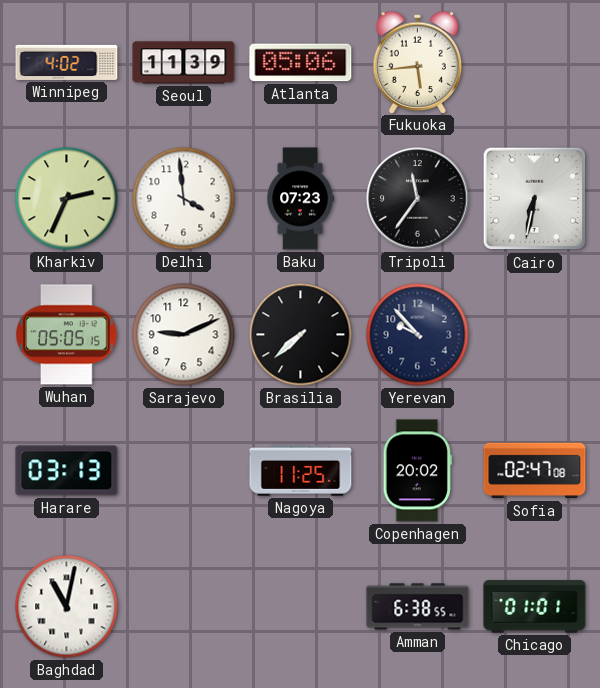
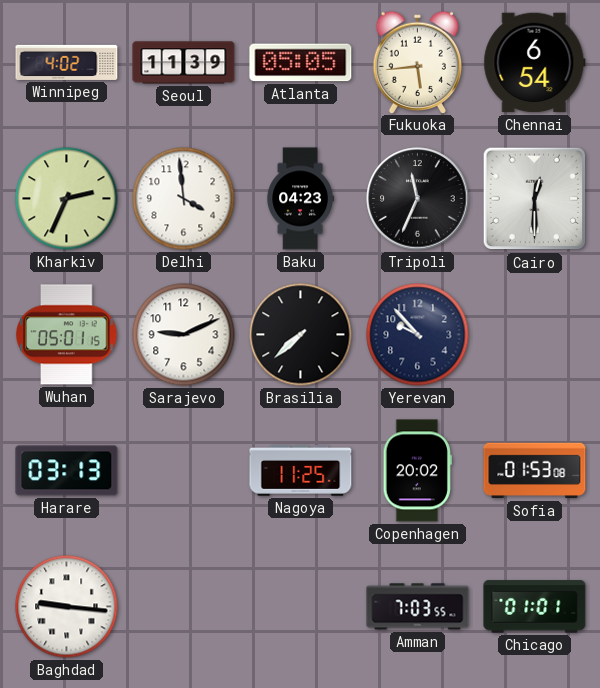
Atlanta: 05:06 -> 05:05 (301, 63)
Chennai: none -> 6:54 (535, 63)
Baku: 07:23 -> 04:23 (300, 199)
Tripoli: 11:36 -> 11:34 (418, 199)
Cairo: 6:32 -> 12:30 (535, 199)
Wuhan: 05:05 -> 05:01 (67, 335)
Sofia: 02:47 -> 01:53 (535, 471)
Baghdad: 11:02 -> 9:16 (67, 607)
Amman: 6:38 -> 7:03 (418, 607)
